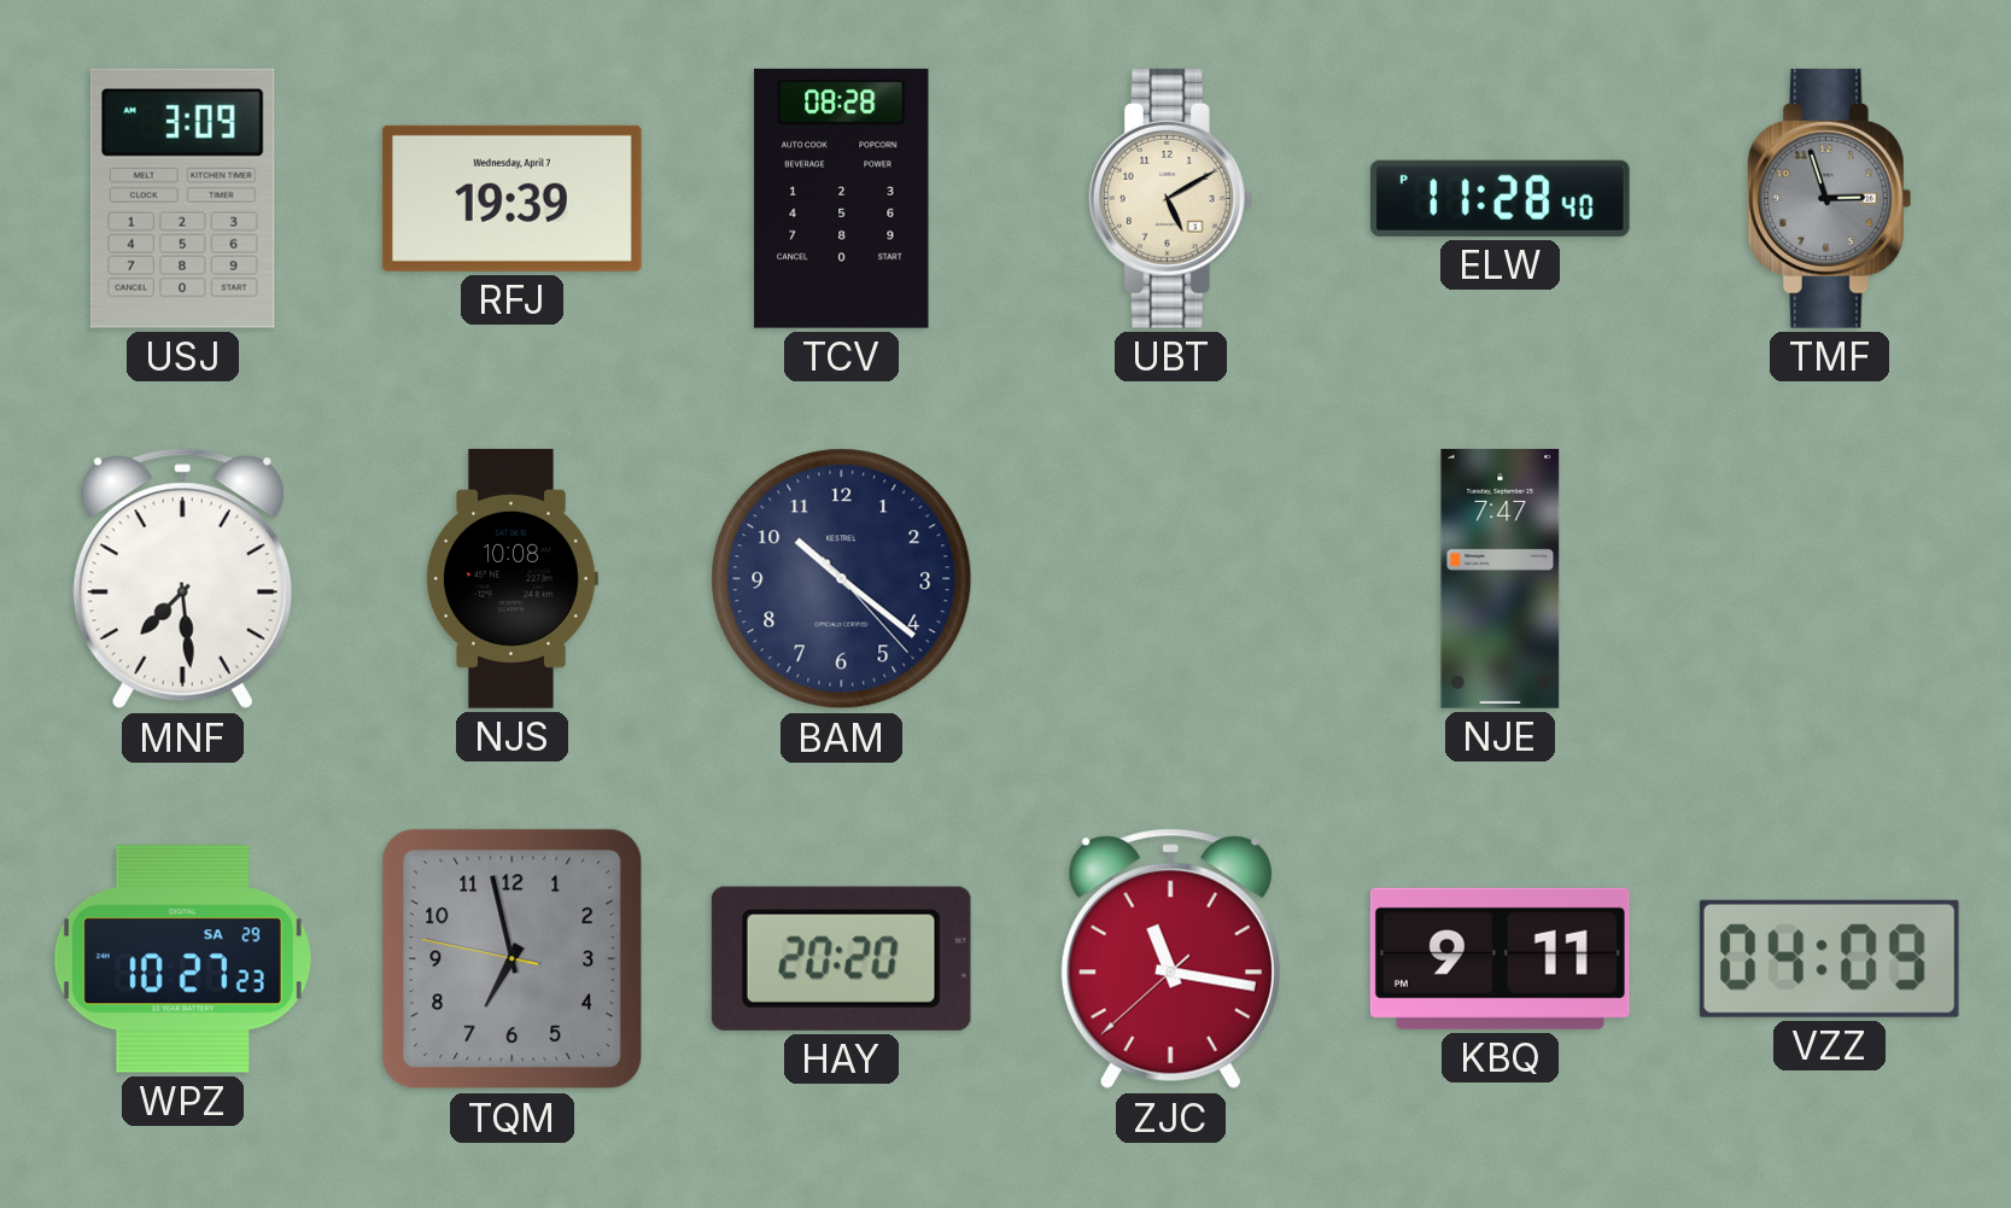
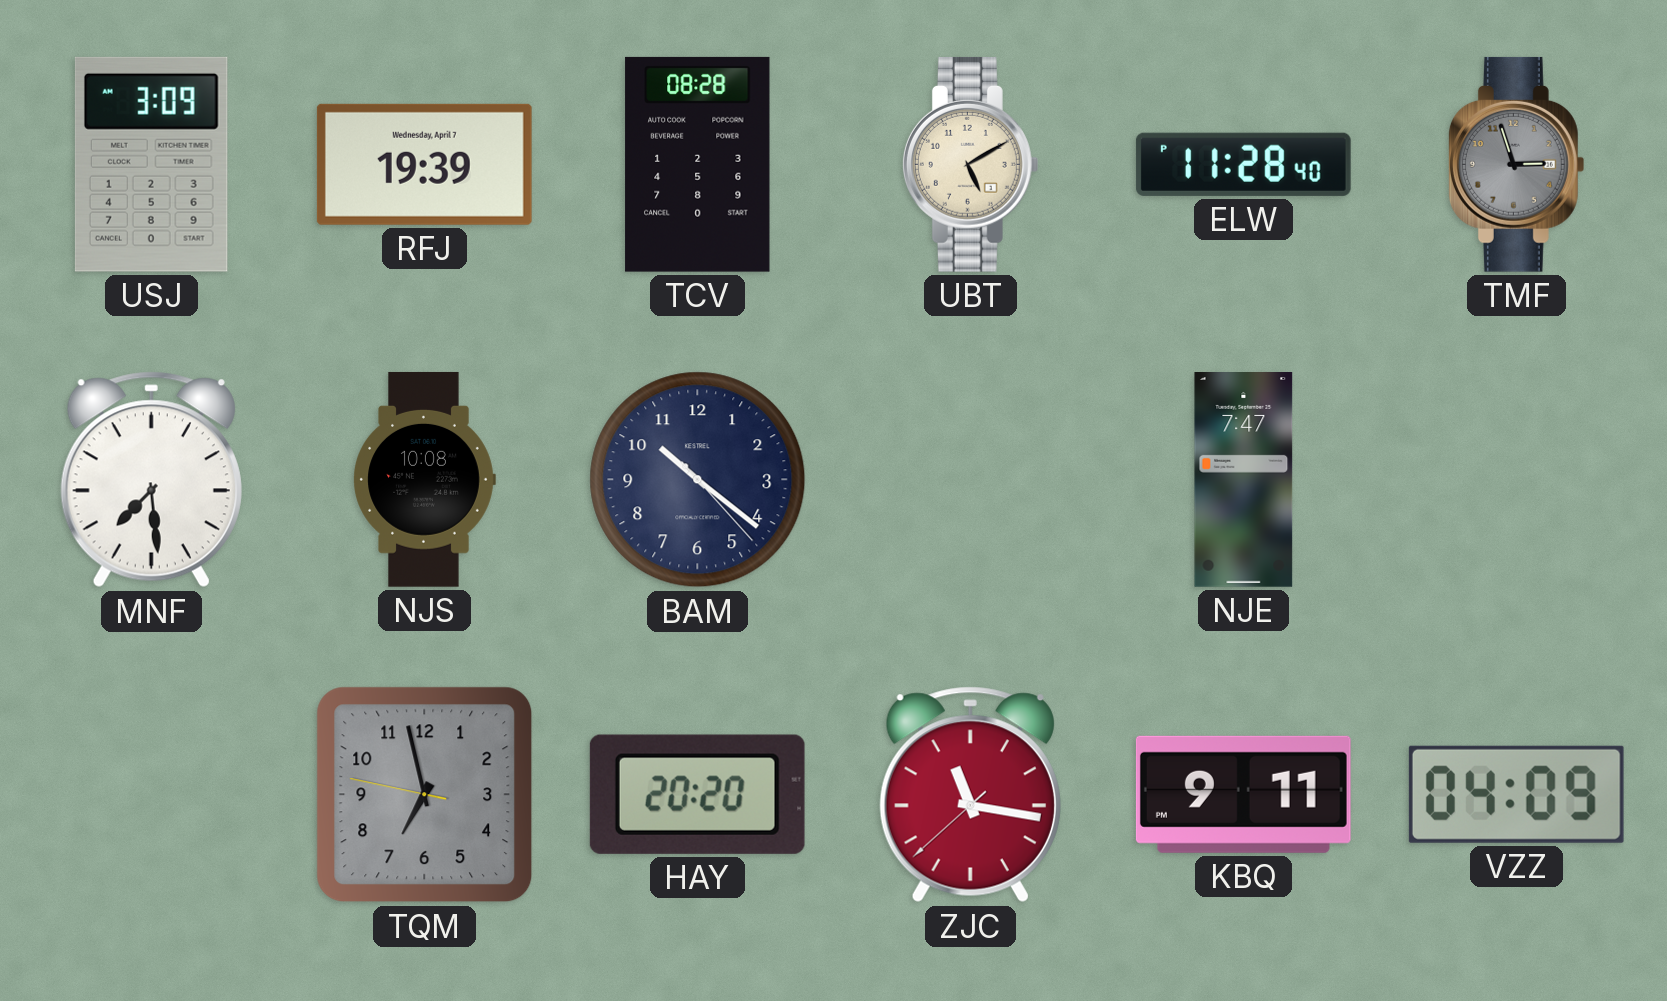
WPZ: 10:27 -> none (182, 959)
